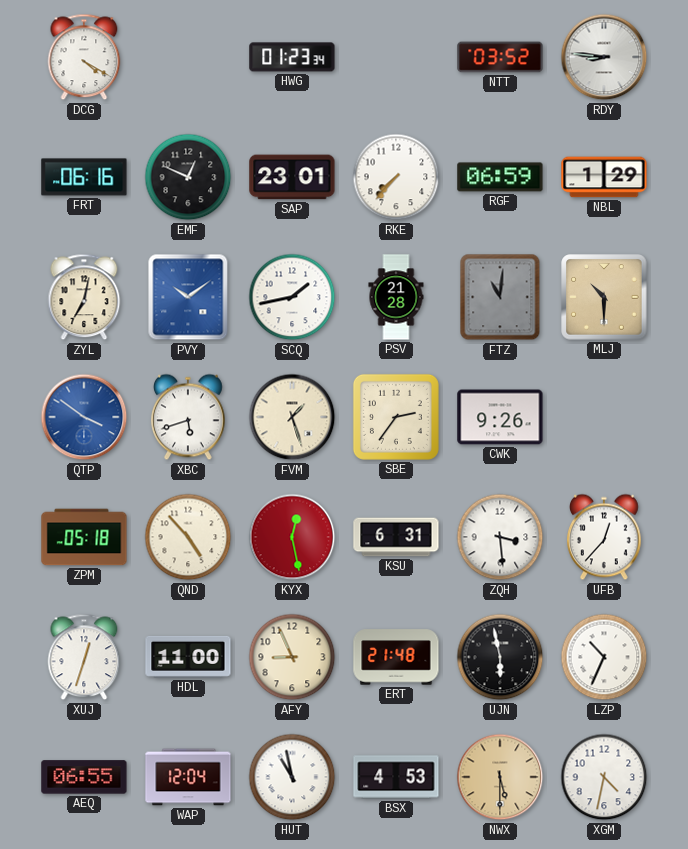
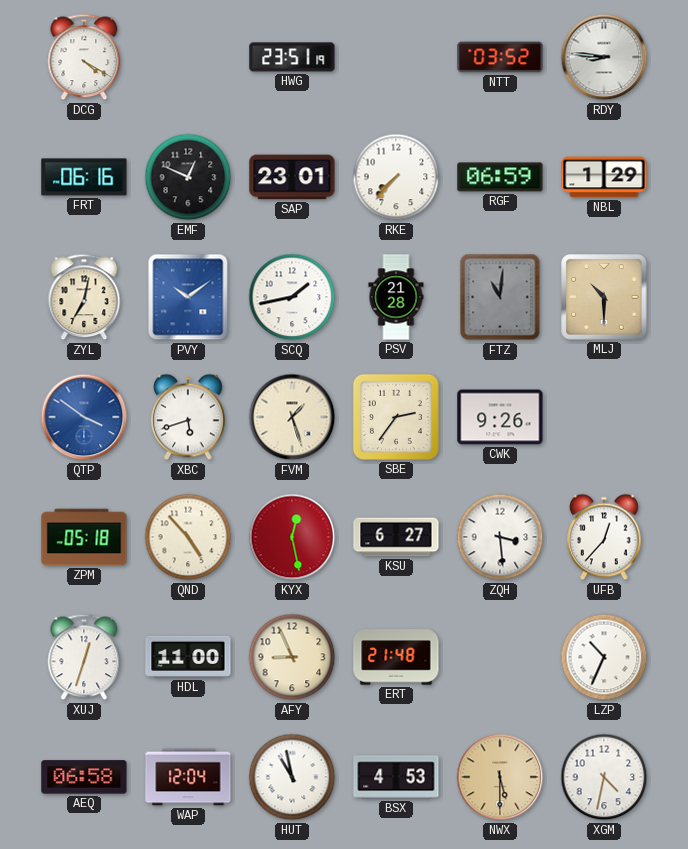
HWG: 01:23 -> 23:51 (292, 57)
KSU: 6:31 -> 6:27 (396, 537)
UJN: 5:58 -> none (500, 657)
AEQ: 06:55 -> 06:58 (84, 777)
